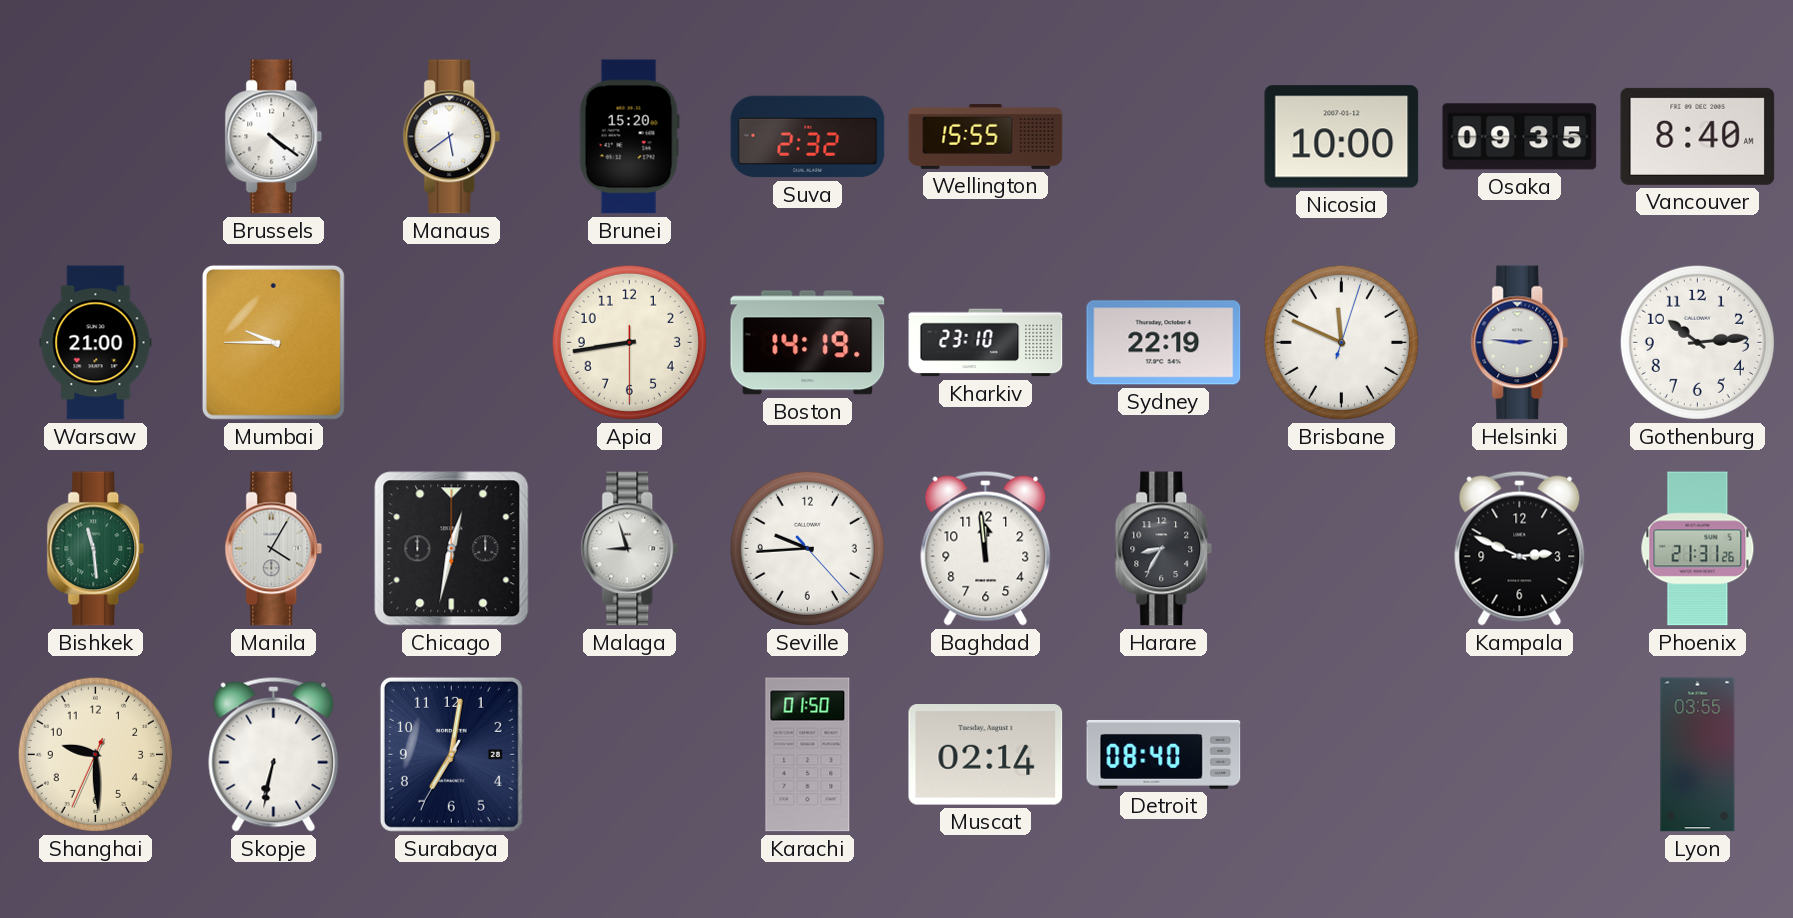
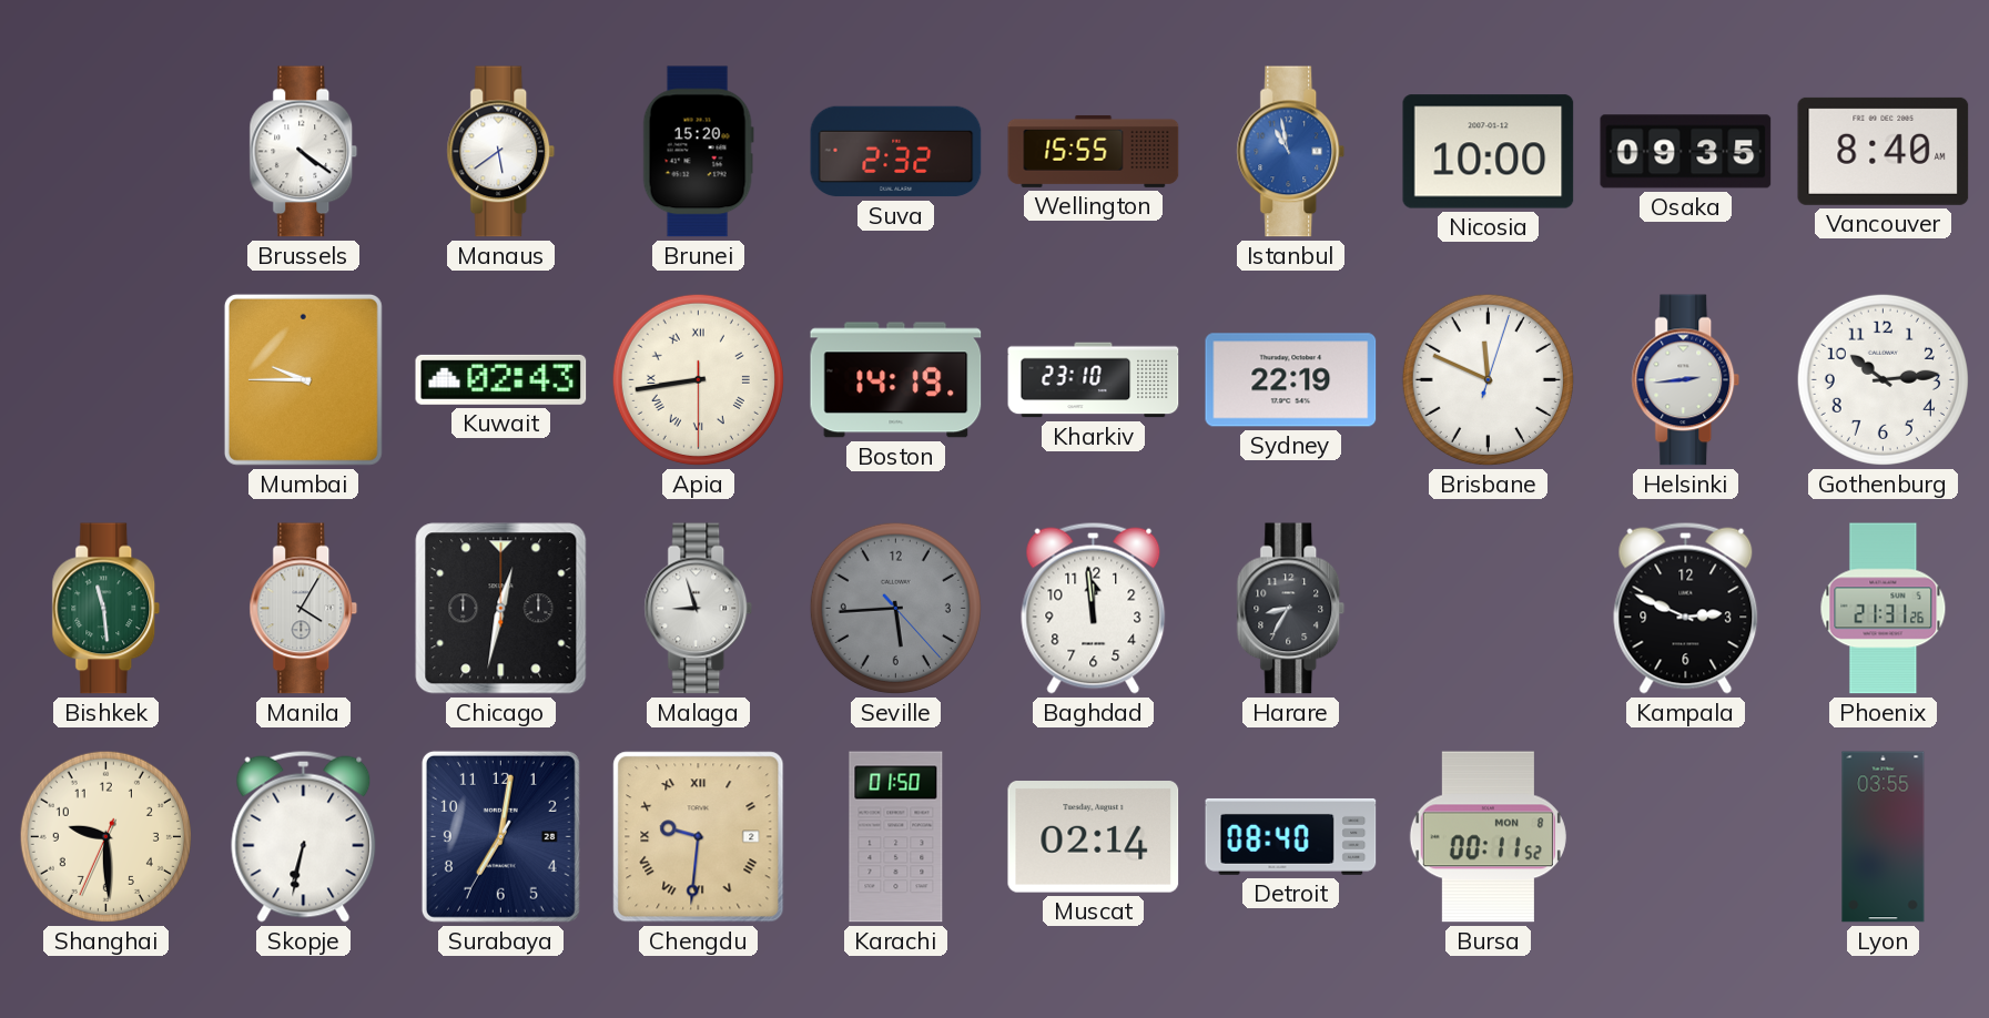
Istanbul: none -> 10:58 (1291, 152)
Warsaw: 21:00 -> none (96, 343)
Kuwait: none -> 02:43 (501, 379)
Apia numerals: Arabic -> Roman (698, 379)
Helsinki: 2:46 -> 2:44 (1686, 380)
Seville: 9:44 -> 5:44 (895, 608)
Seville dial: white -> grey (895, 608)
Chengdu: none -> 9:31 (699, 837)
Bursa: none -> 00:11 (1488, 837)
